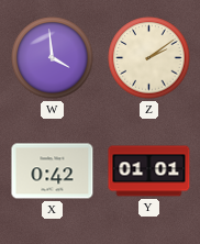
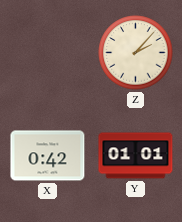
W: 3:59 -> none (53, 58)
Z: 2:09 -> 2:07 (136, 53)
